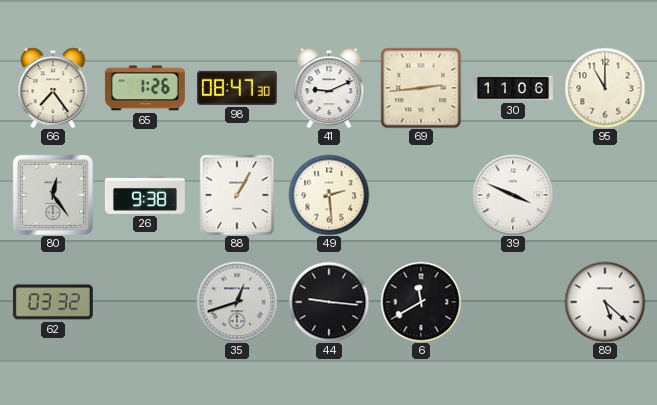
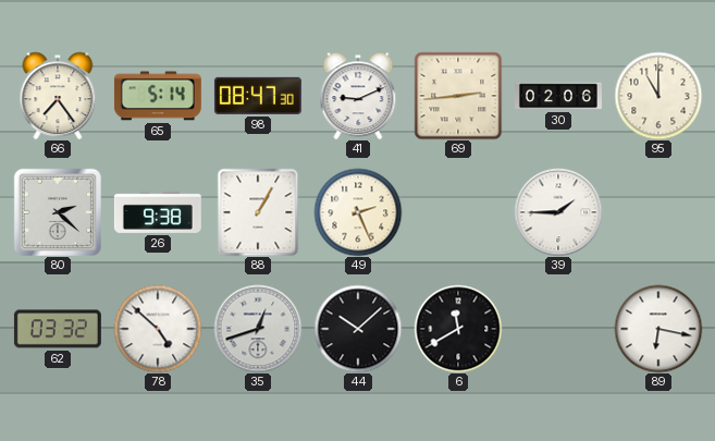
65: 1:26 -> 5:14 (158, 96)
30: 11:06 -> 02:06 (559, 96)
80: 12:24 -> 2:22 (57, 211)
49: 2:29 -> 2:26 (358, 212)
39: 3:49 -> 1:45 (558, 212)
78: none -> 4:52 (158, 329)
44: 9:16 -> 10:08 (358, 329)
89: 5:22 -> 6:17 (658, 329)
